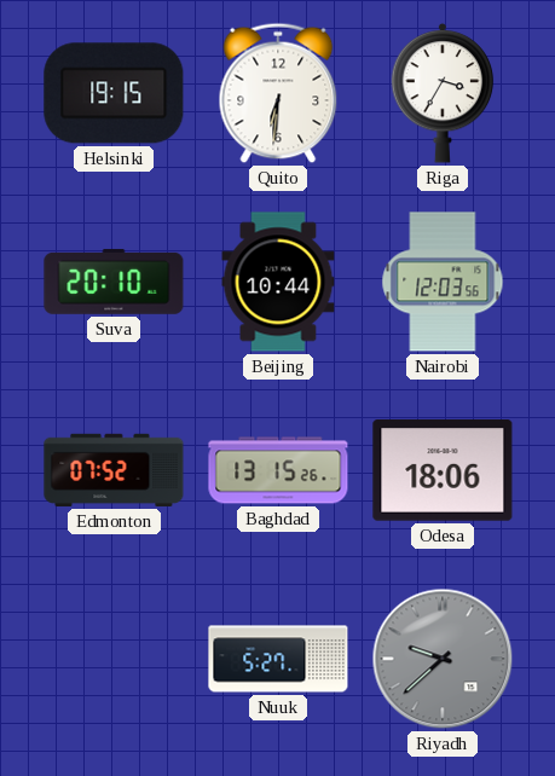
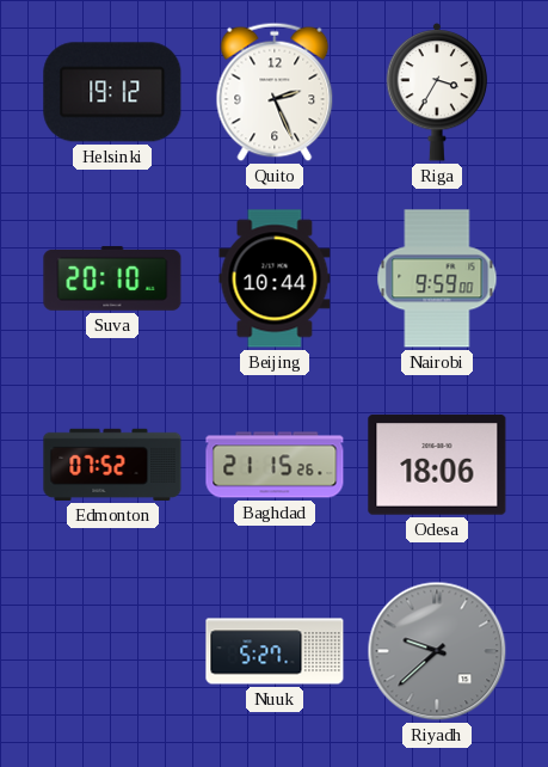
Helsinki: 19:15 -> 19:12 (112, 92)
Quito: 6:31 -> 2:26 (275, 92)
Nairobi: 12:03 -> 9:59 (437, 278)
Baghdad: 13:15 -> 21:15 (275, 465)
